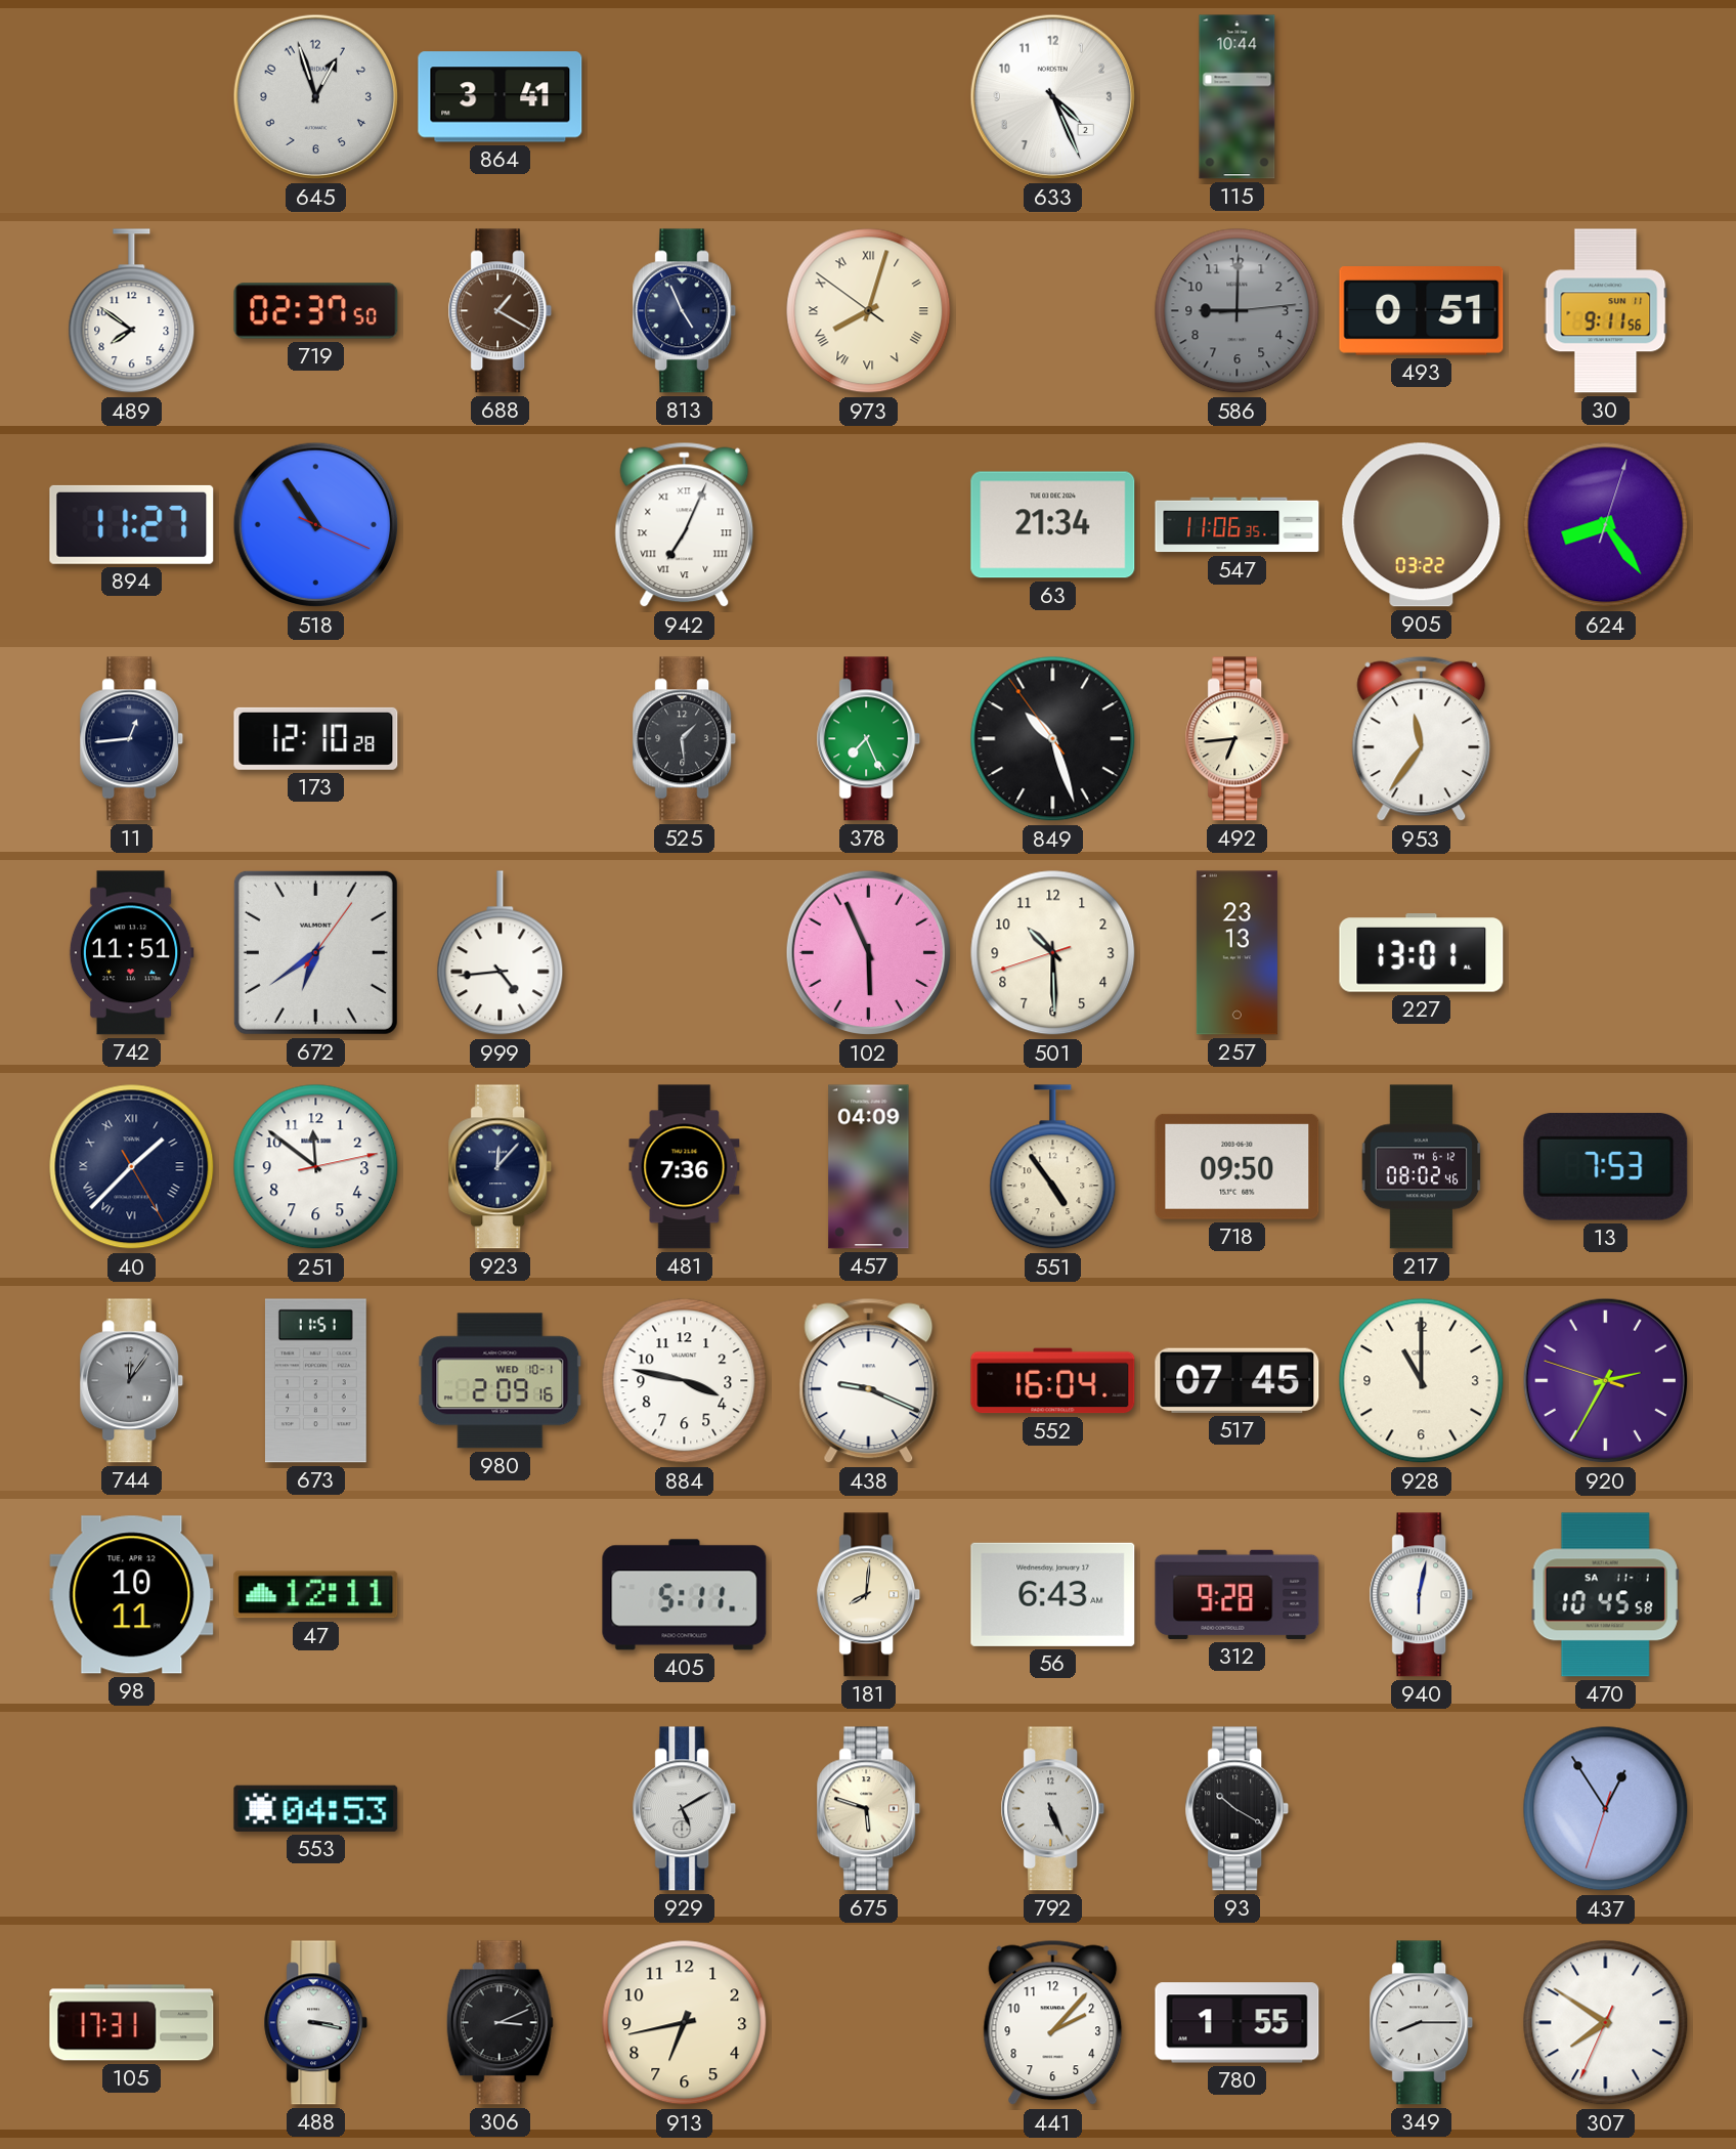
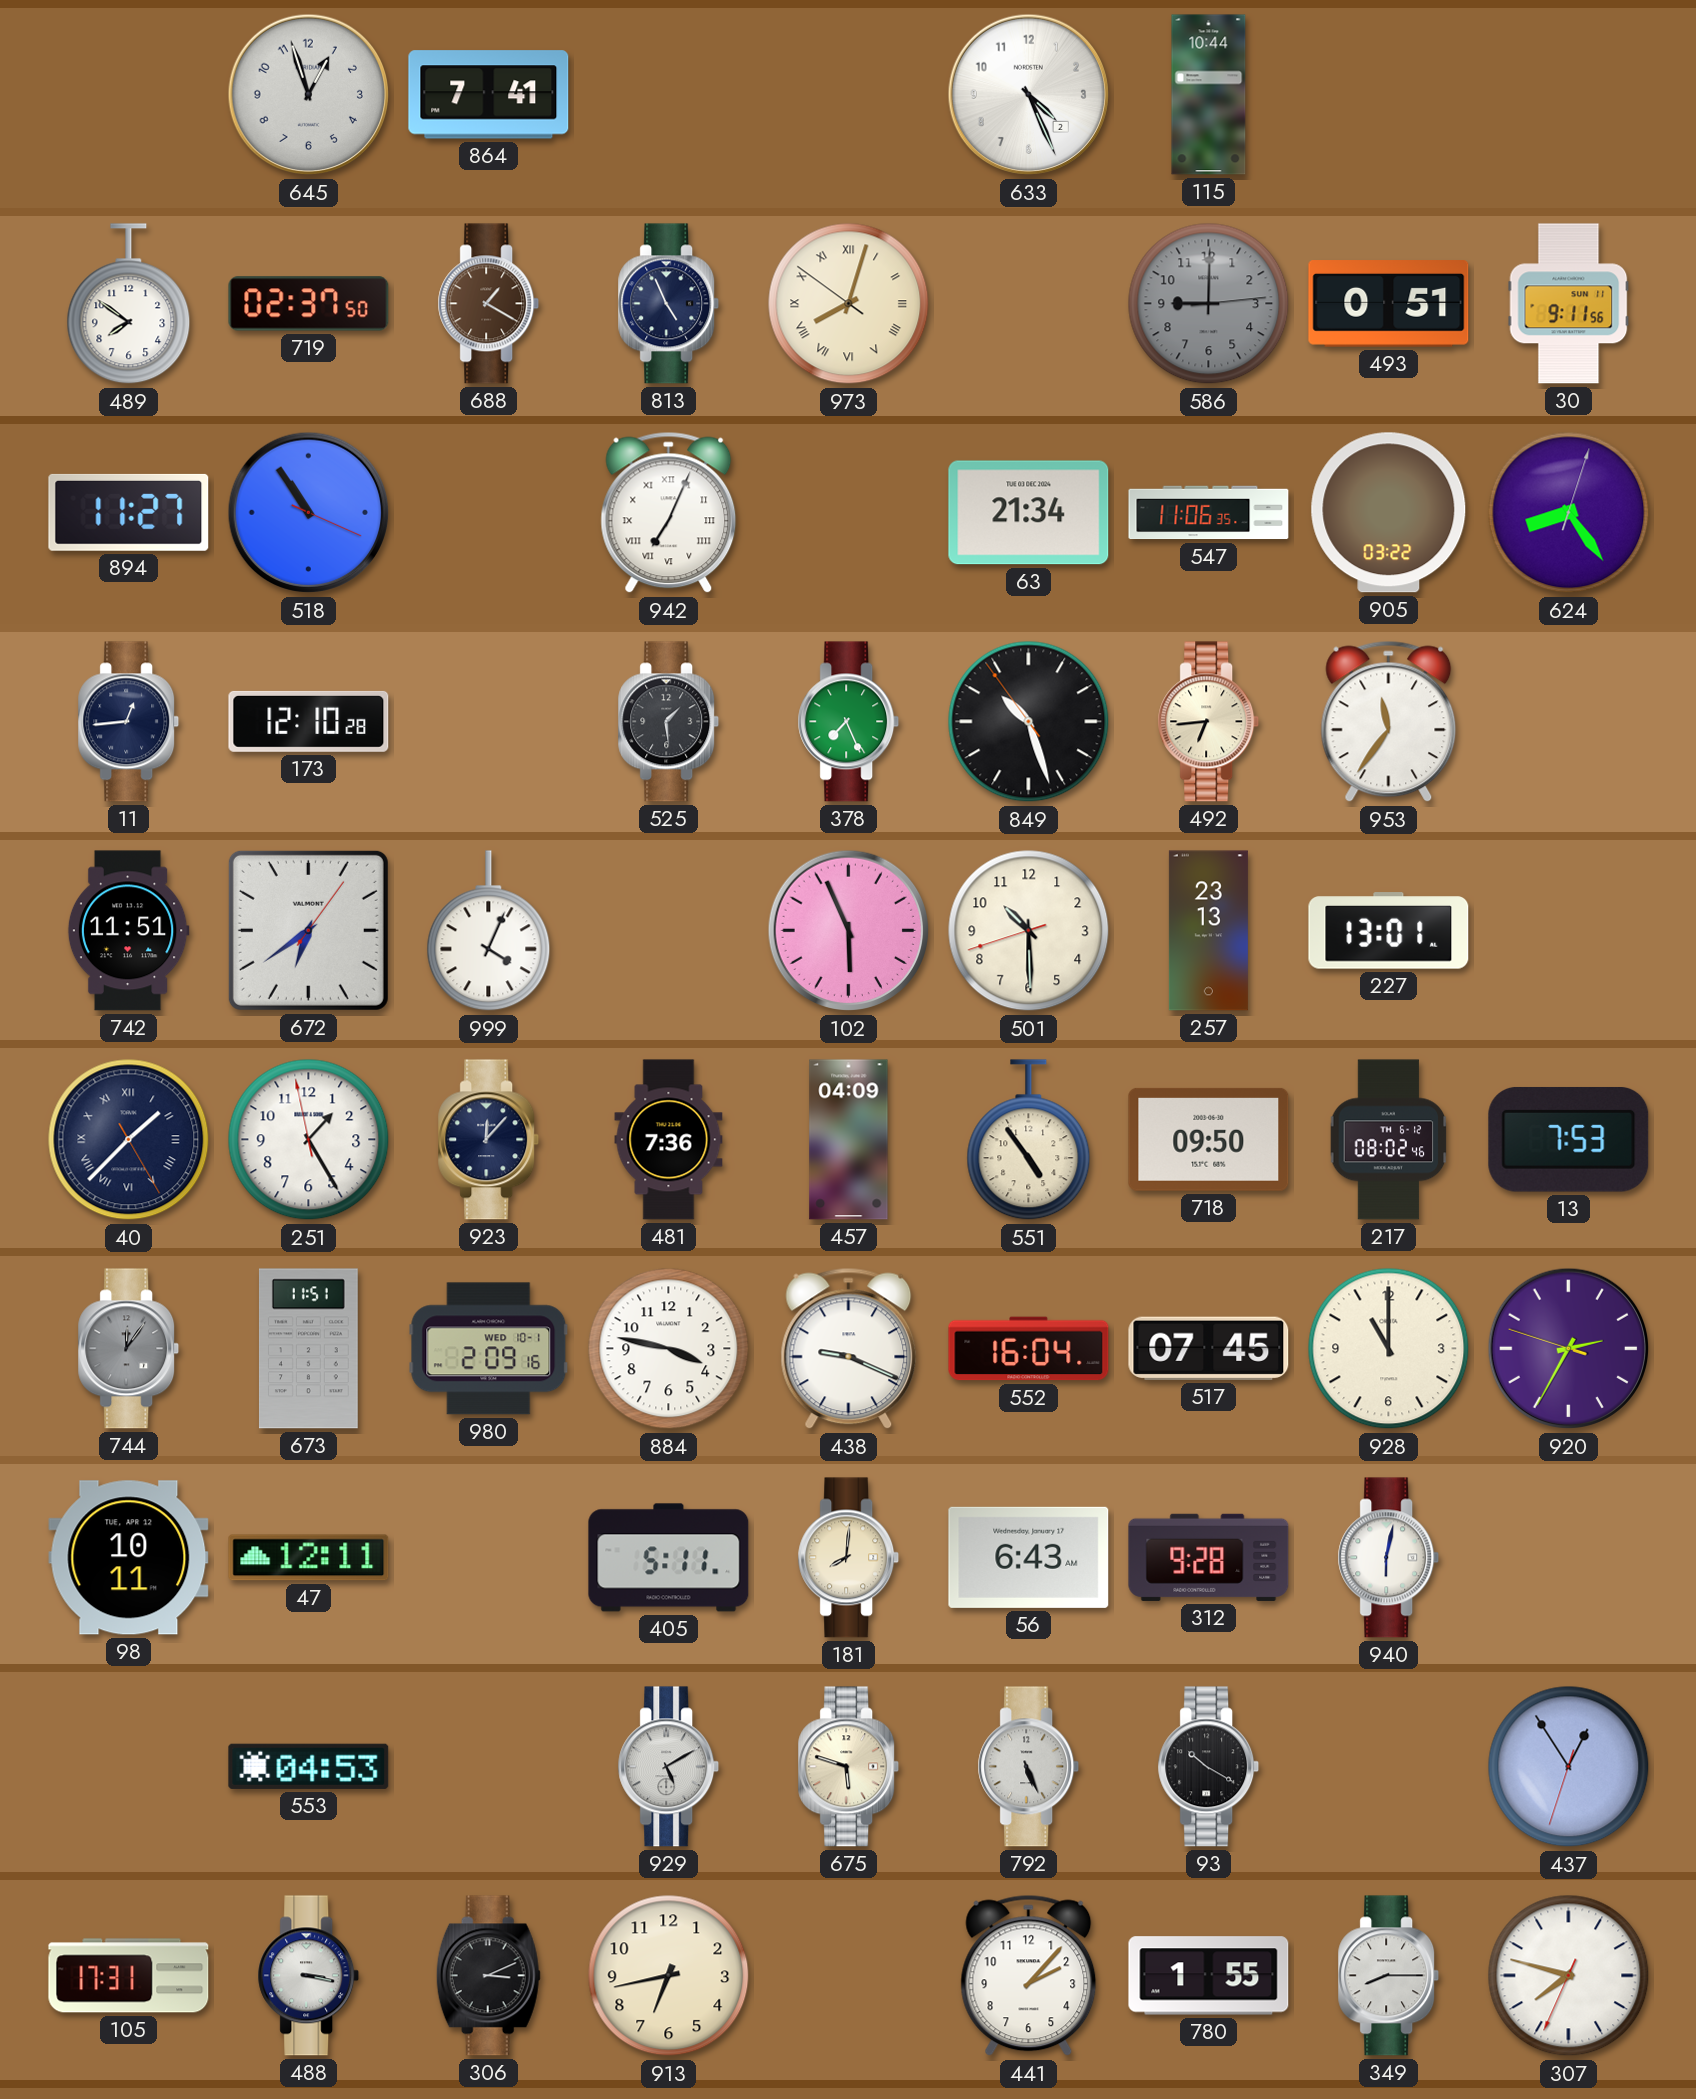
864: 3:41 -> 7:41 (489, 95)
999: 4:44 -> 4:04 (489, 931)
251: 11:51 -> 1:24 (309, 1140)
470: 10:45 -> none (1605, 1595)
307: 7:50 -> 7:47 (1569, 1976)
